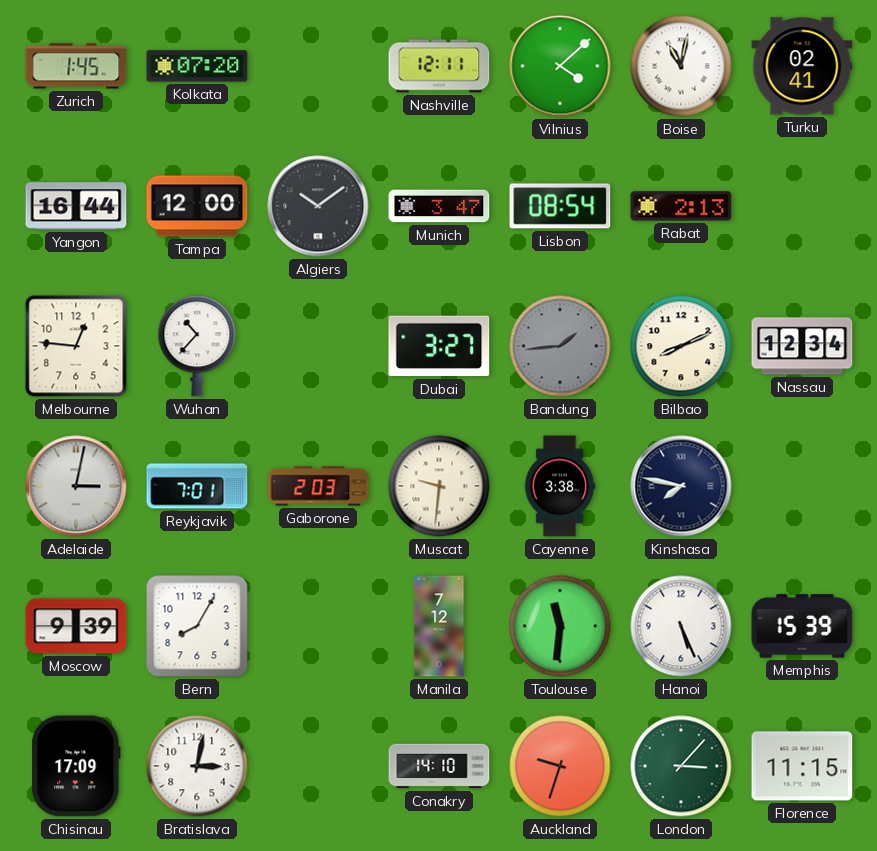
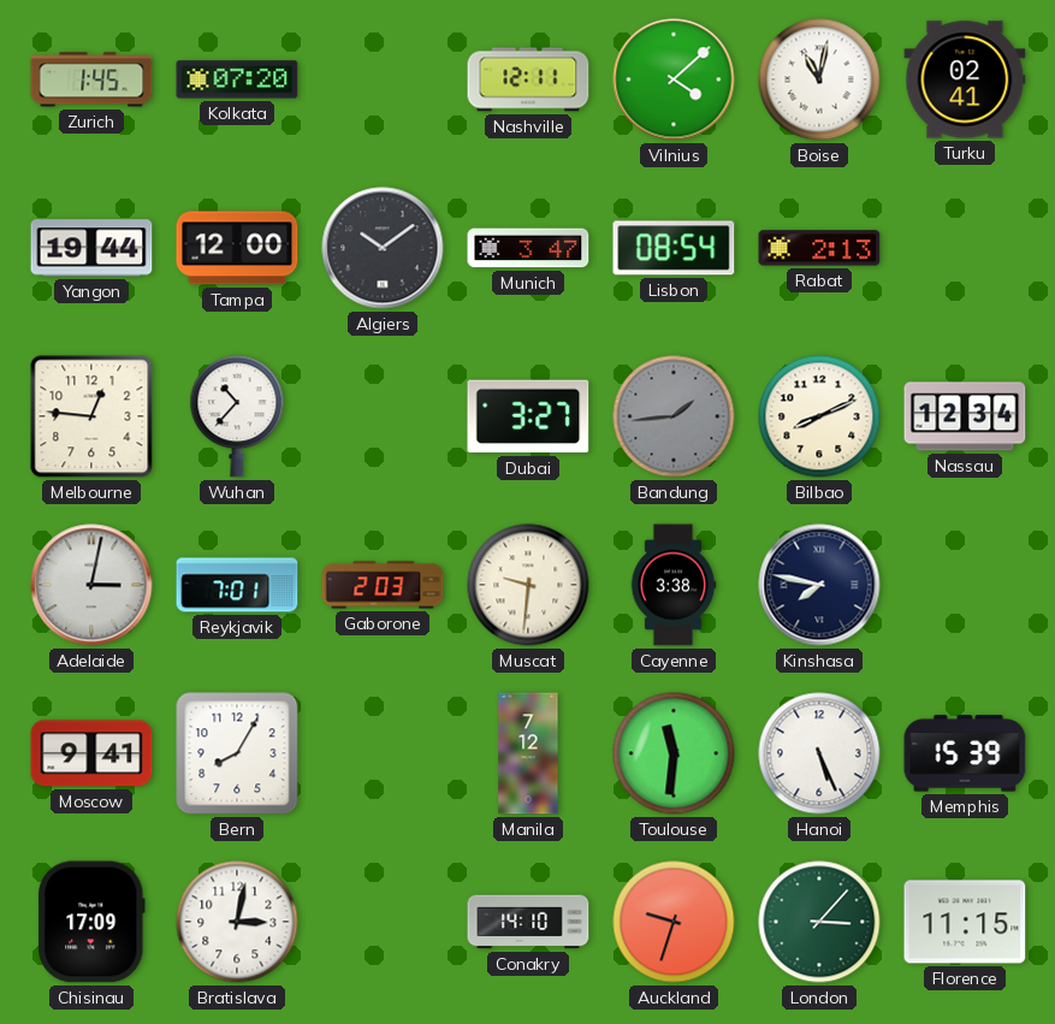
Yangon: 16:44 -> 19:44 (91, 248)
Moscow: 9:39 -> 9:41 (91, 753)
